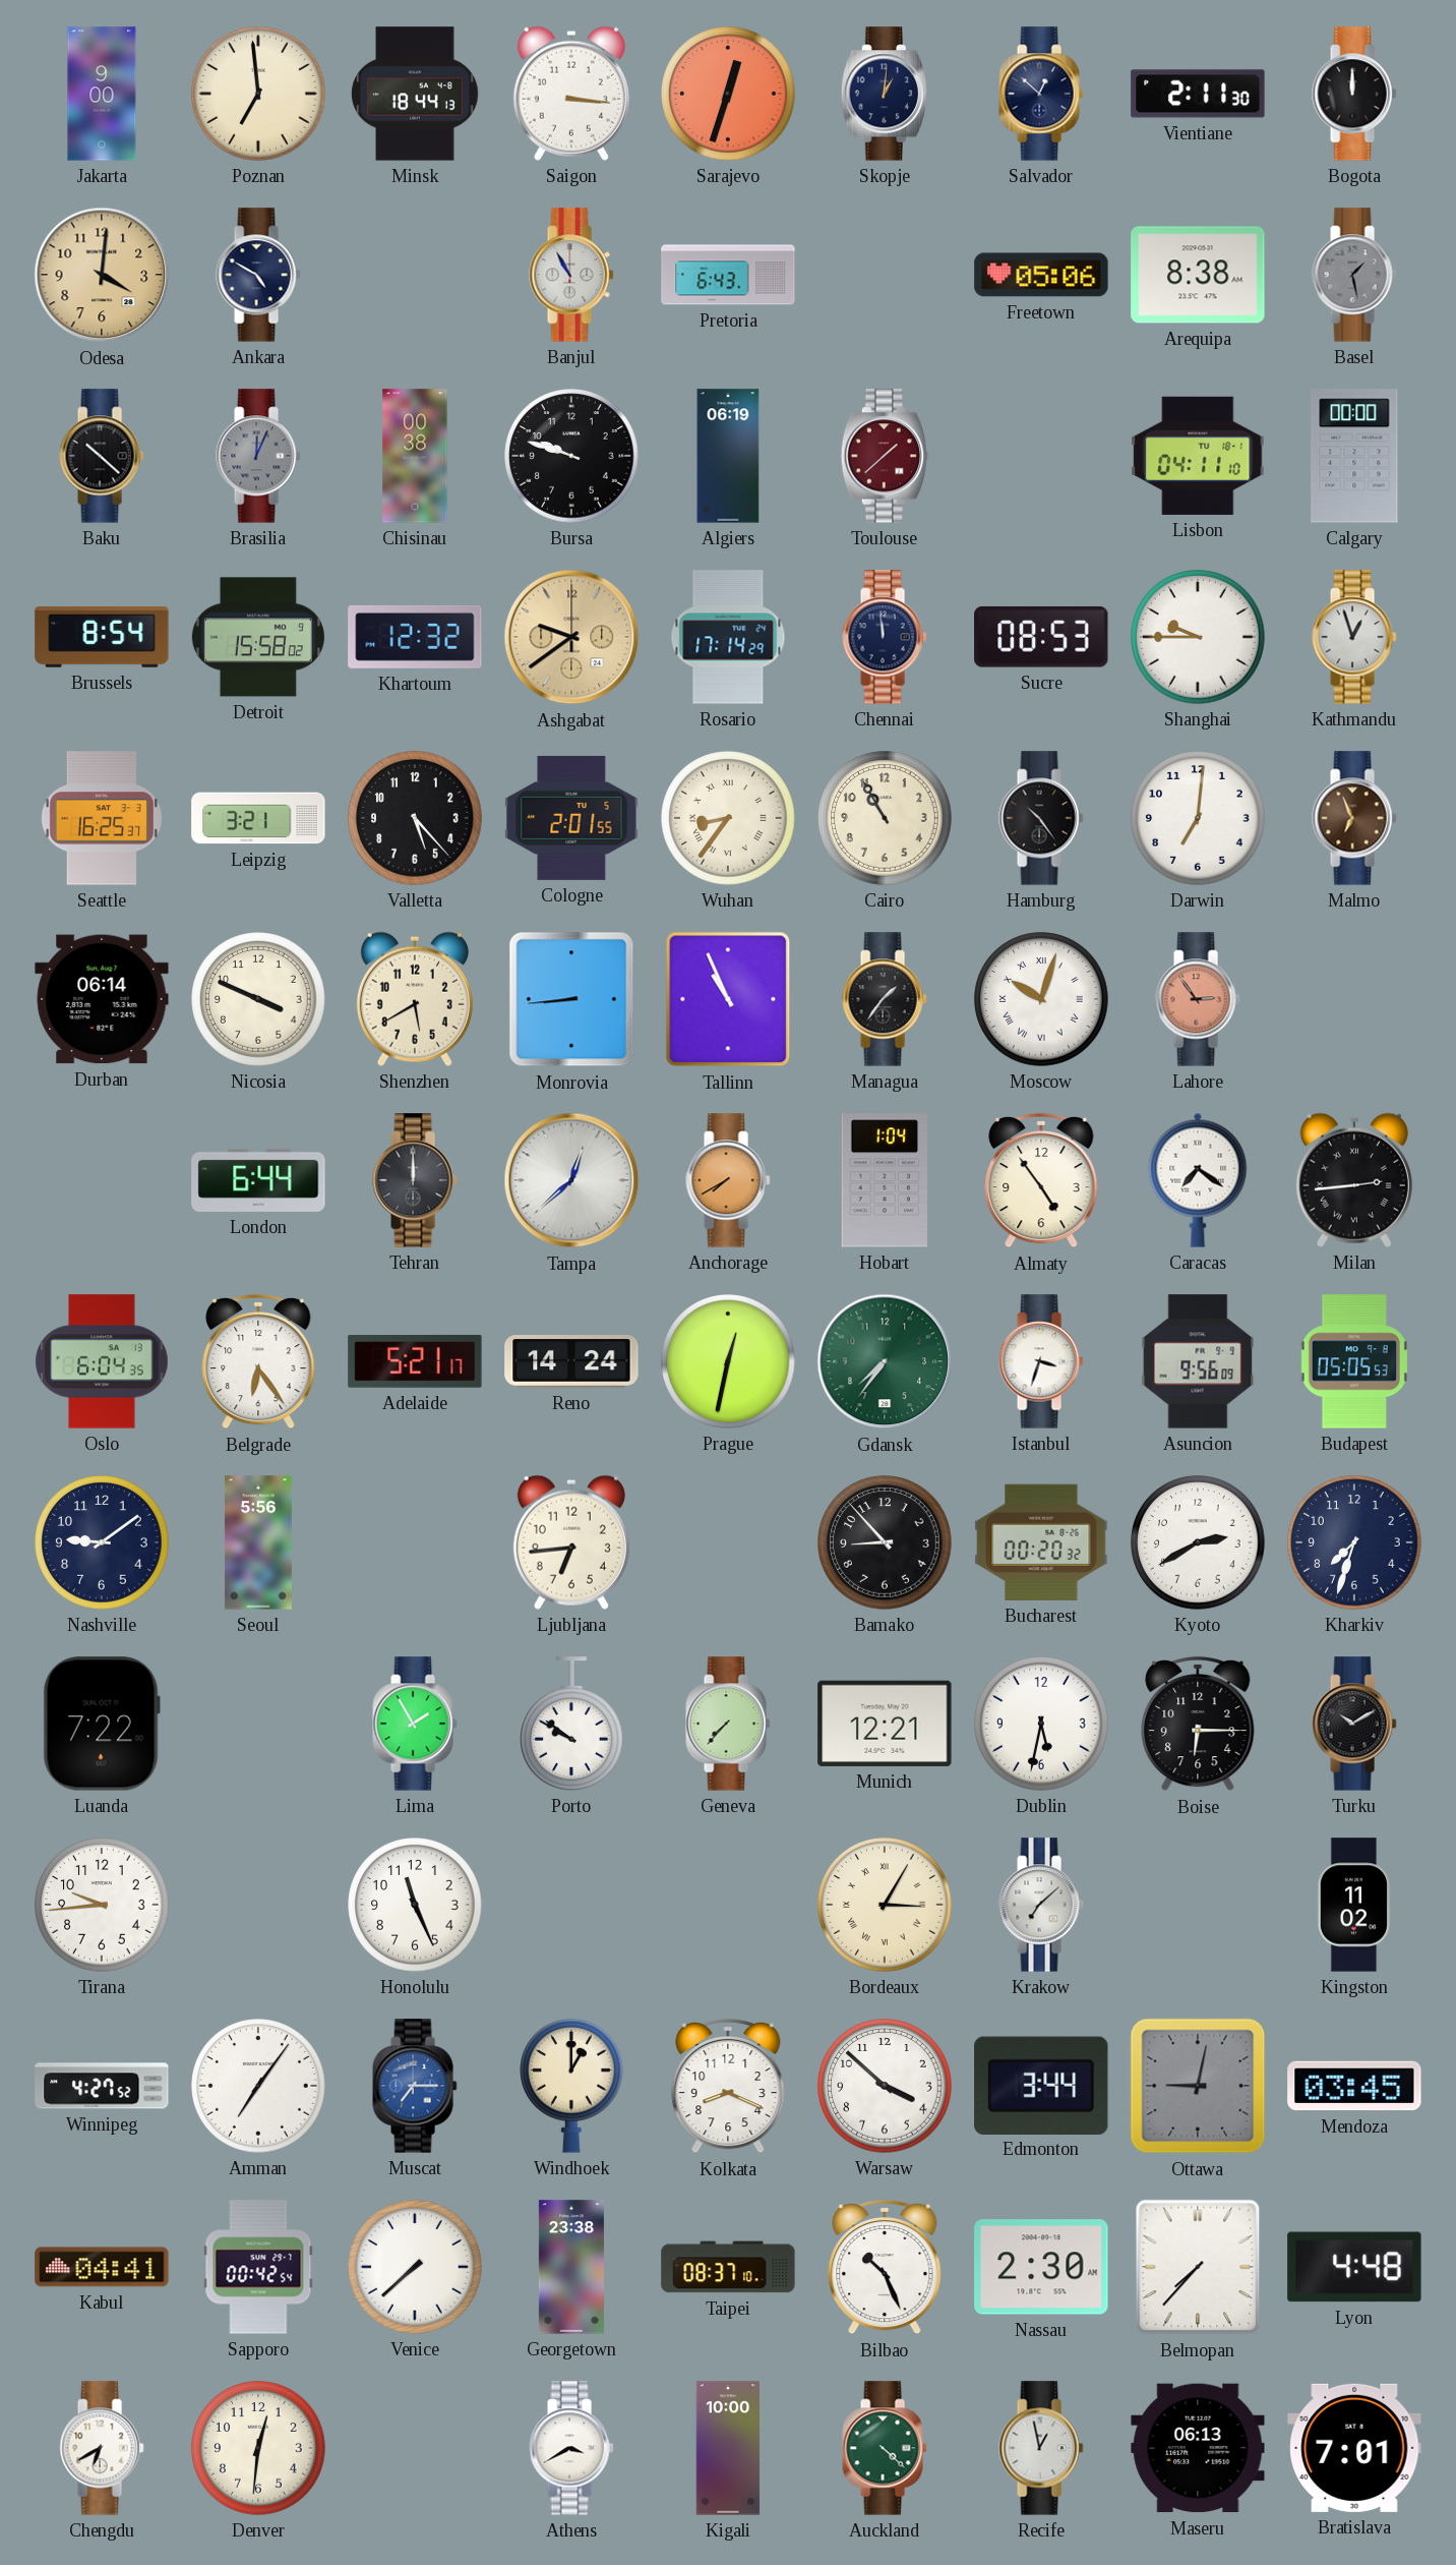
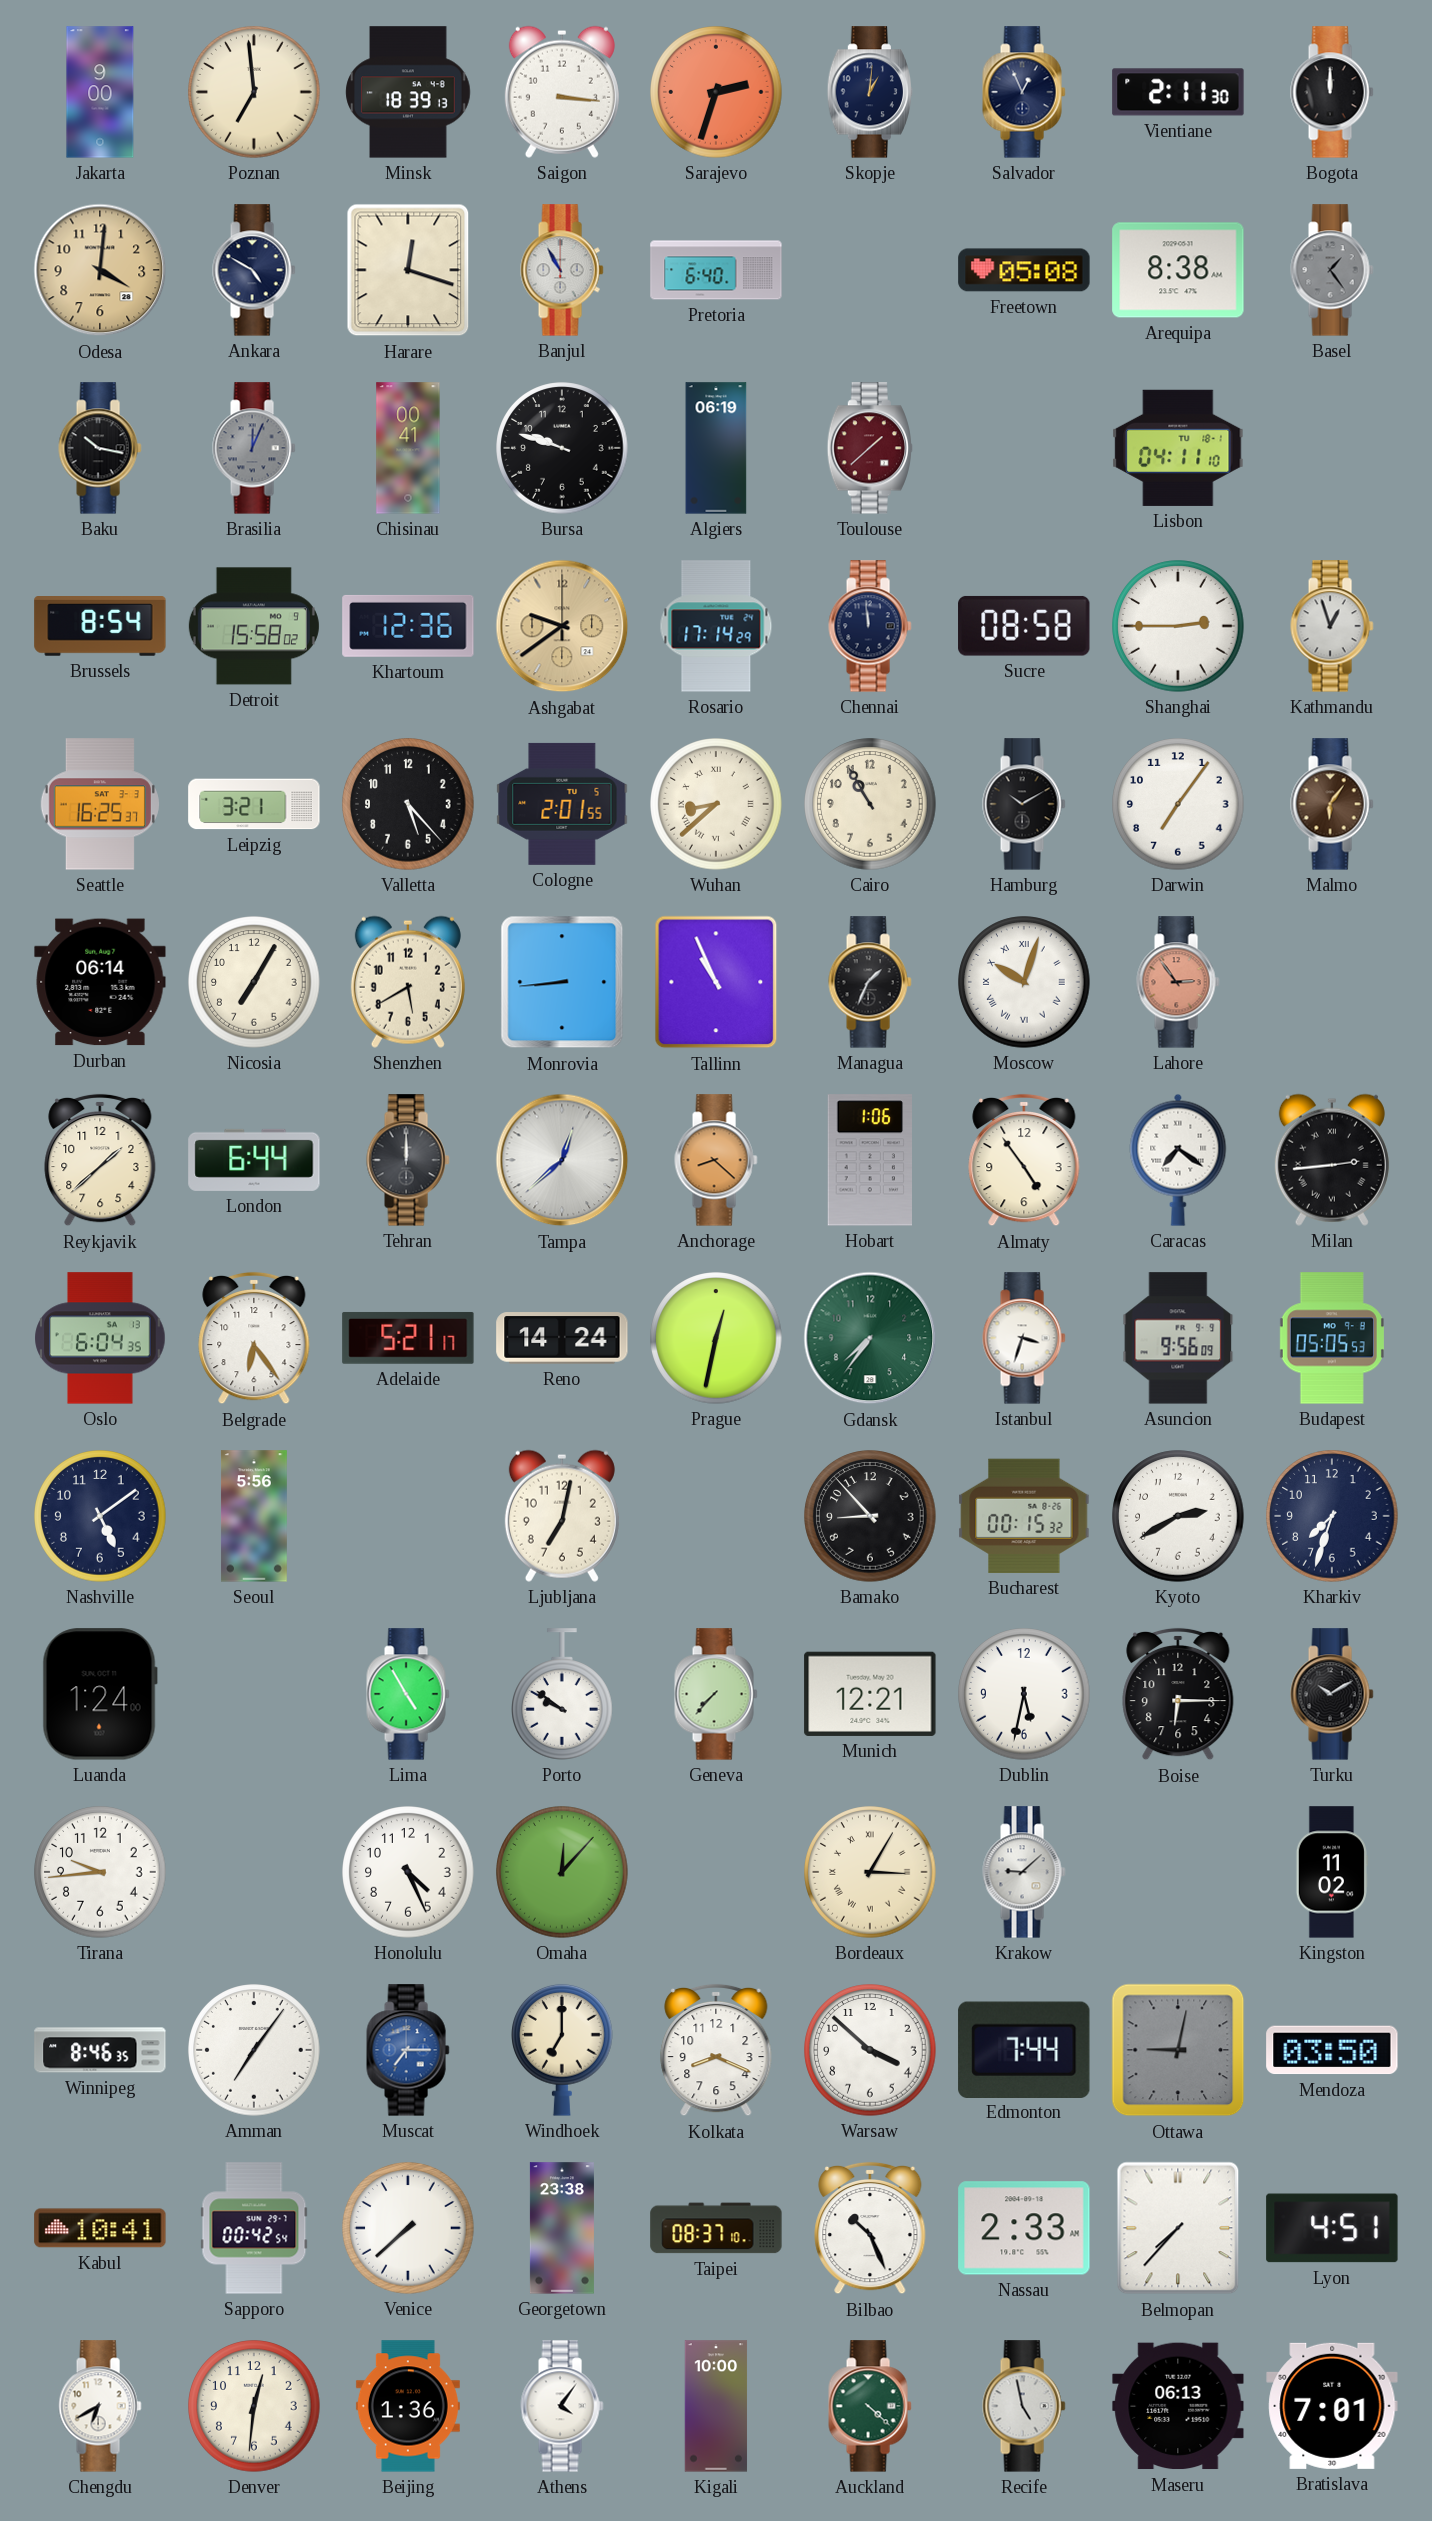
Minsk: 18:44 -> 18:39 (408, 92)
Sarajevo: 12:33 -> 2:33 (716, 92)
Salvador: 12:52 -> 12:56 (1024, 92)
Harare: none -> 12:18 (408, 270)
Pretoria: 6:43 -> 6:40 (716, 270)
Freetown: 05:06 -> 05:08 (1024, 270)
Basel: 1:28 -> 1:24 (1332, 270)
Baku: 10:22 -> 10:17 (100, 448)
Chisinau: 00:38 -> 00:41 (408, 448)
Calgary: 00:00 -> none (1354, 456)
Khartoum: 12:32 -> 12:36 (408, 626)
Sucre: 08:53 -> 08:58 (1024, 626)
Shanghai: 9:45 -> 2:45 (1178, 626)
Wuhan: 8:36 -> 8:38 (716, 804)
Hamburg: 10:24 -> 10:10 (1024, 804)
Darwin: 7:01 -> 7:06 (1178, 804)
Malmo: 6:56 -> 6:06 (1332, 804)
Nicosia: 3:49 -> 7:05 (254, 982)
Managua: 1:36 -> 1:34 (870, 982)
Reykjavik: none -> 1:38 (100, 1160)
Anchorage: 7:40 -> 8:22 (716, 1160)
Hobart: 1:04 -> 1:06 (869, 1160)
Nashville: 9:09 -> 5:09 (100, 1516)
Ljubljana: 6:44 -> 7:02 (562, 1516)
Bucharest: 00:20 -> 00:15 (1024, 1516)
Luanda: 7:22 -> 1:24 (100, 1694)
Lima: 1:55 -> 4:55 (408, 1694)
Honolulu: 11:26 -> 4:26 (408, 1872)
Omaha: none -> 12:07 (562, 1872)
Krakow: 7:08 -> 9:08 (1024, 1872)
Winnipeg: 4:27 -> 8:46 (100, 2050)
Windhoek: 1:00 -> 7:00 (563, 2050)
Edmonton: 3:44 -> 7:44 (1024, 2049)
Mendoza: 03:45 -> 03:50 (1332, 2050)
Kabul: 04:41 -> 10:41 (100, 2228)
Nassau: 2:30 -> 2:33 (1024, 2228)
Lyon: 4:48 -> 4:51 (1332, 2228)
Beijing: none -> 1:36 (408, 2406)
Athens: 3:40 -> 4:06 (562, 2406)
Recife: 12:58 -> 4:58 (1024, 2406)
